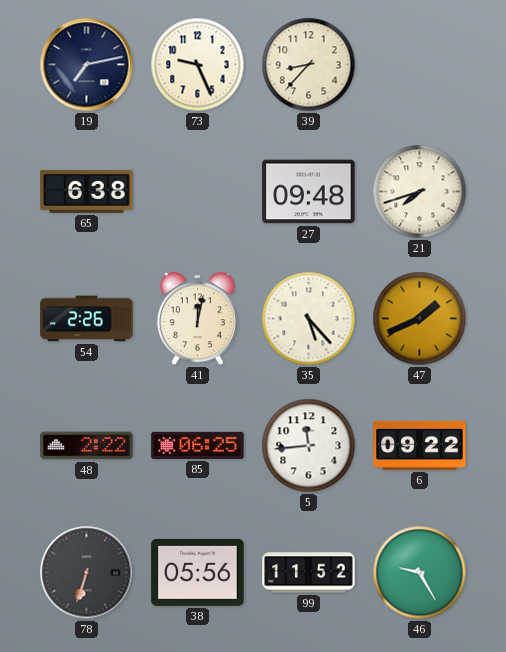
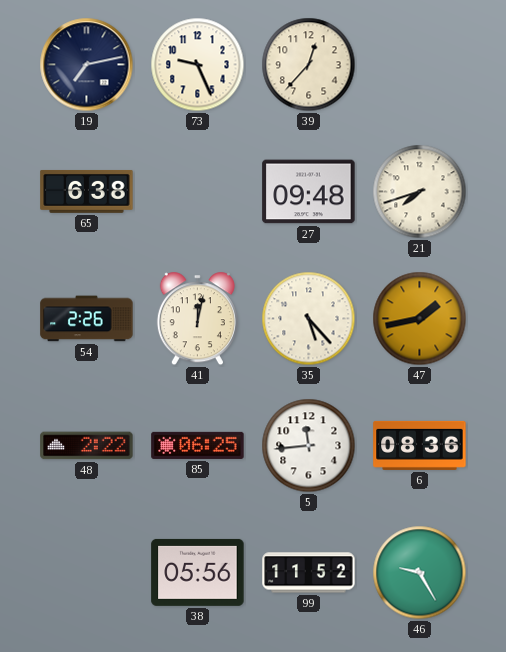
39: 8:37 -> 12:37 (309, 65)
47: 1:41 -> 1:43 (420, 319)
6: 09:22 -> 08:36 (420, 445)
78: 6:33 -> none (87, 573)
